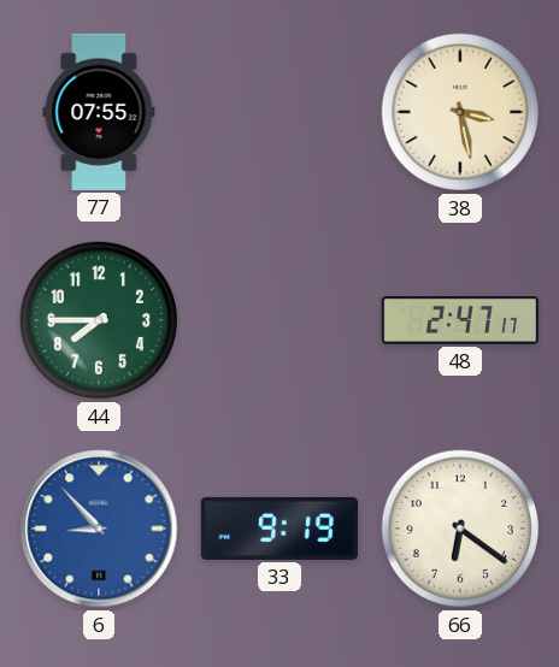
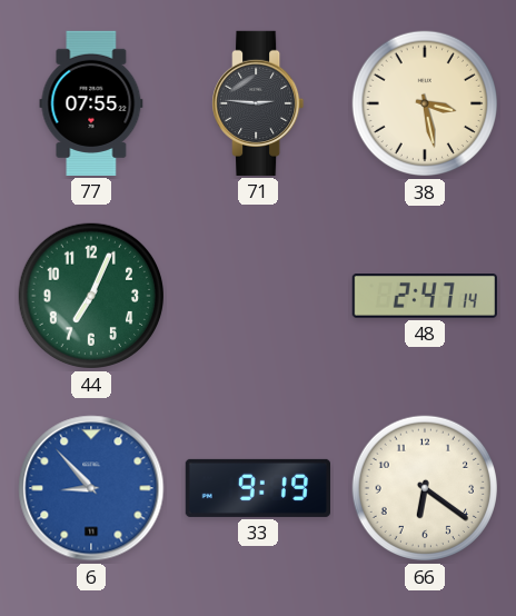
71: none -> 2:46 (258, 103)
44: 7:45 -> 7:04 (91, 296)
48: 2:47:17 -> 2:47:14 (425, 297)
